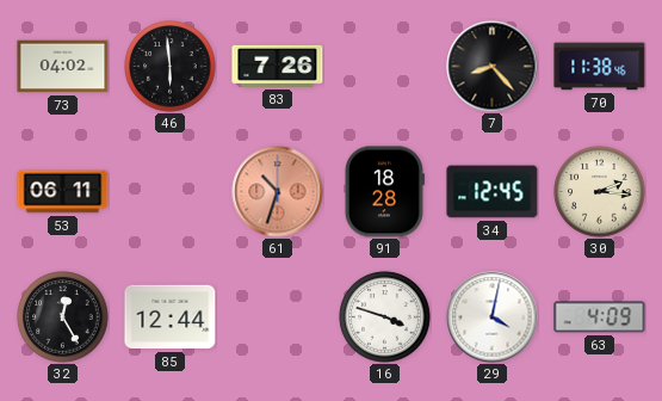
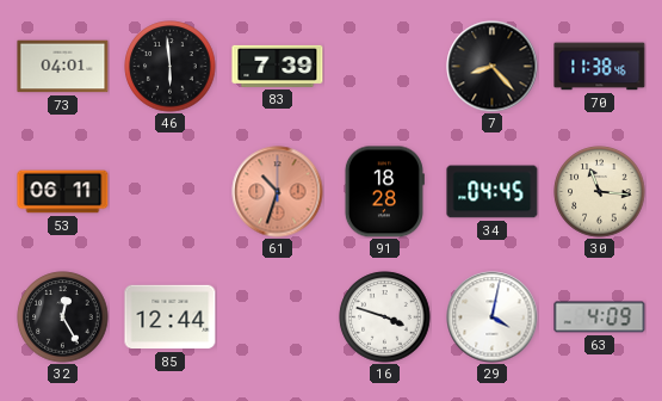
73: 04:02 -> 04:01 (63, 67)
83: 7:26 -> 7:39 (278, 66)
34: 12:45 -> 04:45 (493, 192)
30: 2:16 -> 11:16 (600, 192)
